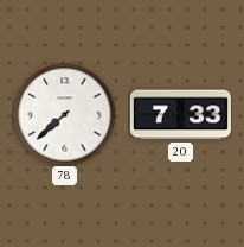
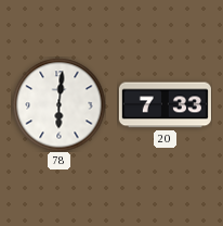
78: 7:38 -> 6:01 (58, 104)
